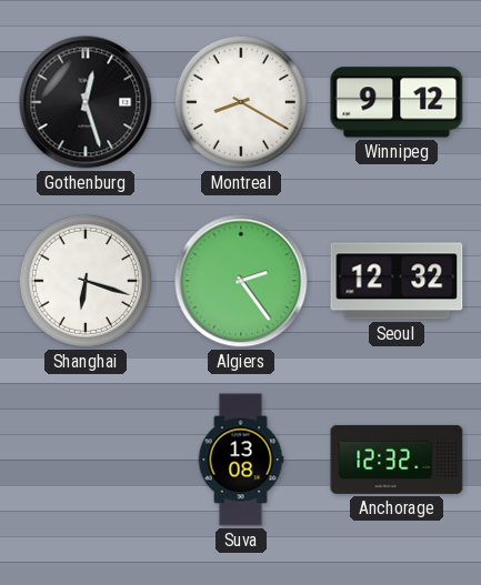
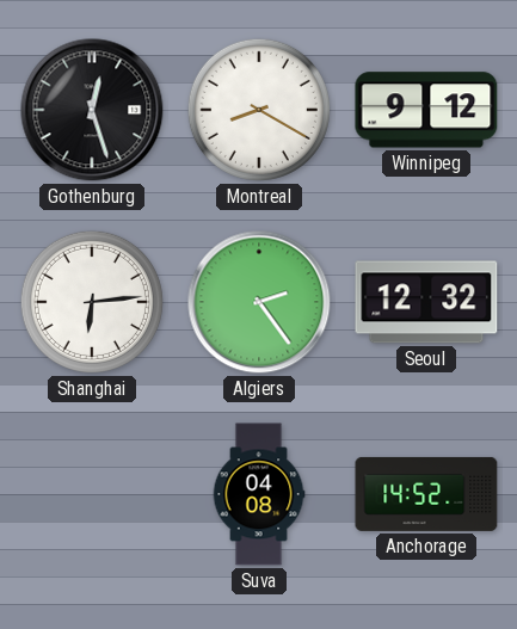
Shanghai: 6:18 -> 6:14 (92, 302)
Suva: 13:08 -> 04:08 (259, 494)
Anchorage: 12:32 -> 14:52 (426, 494)
